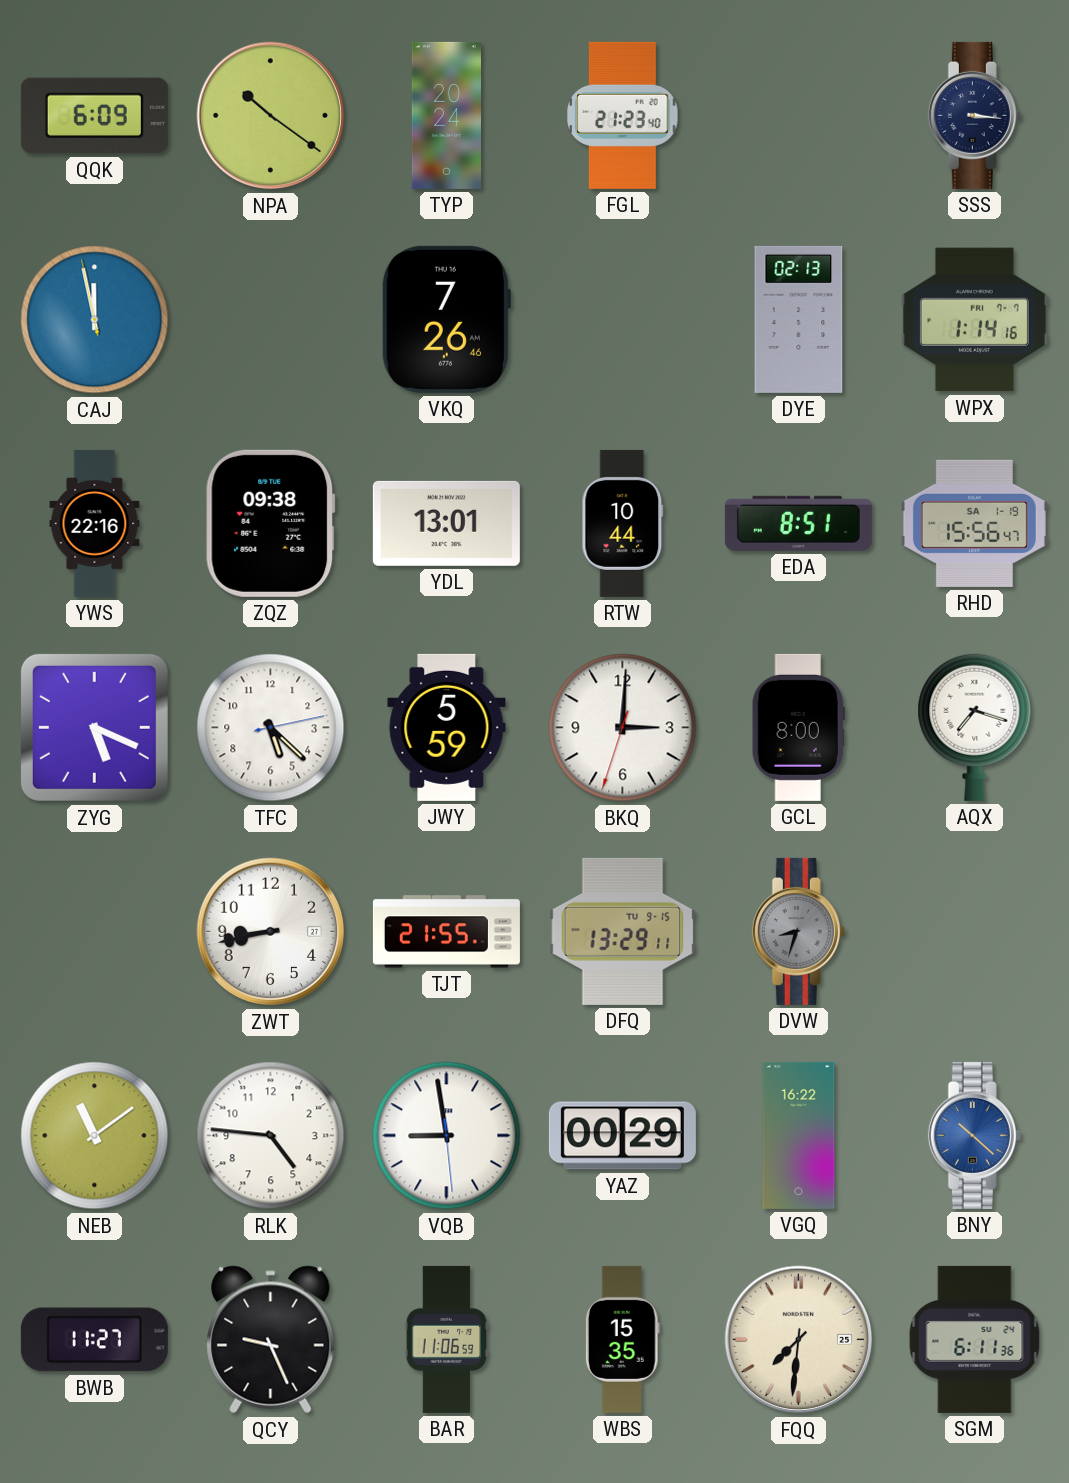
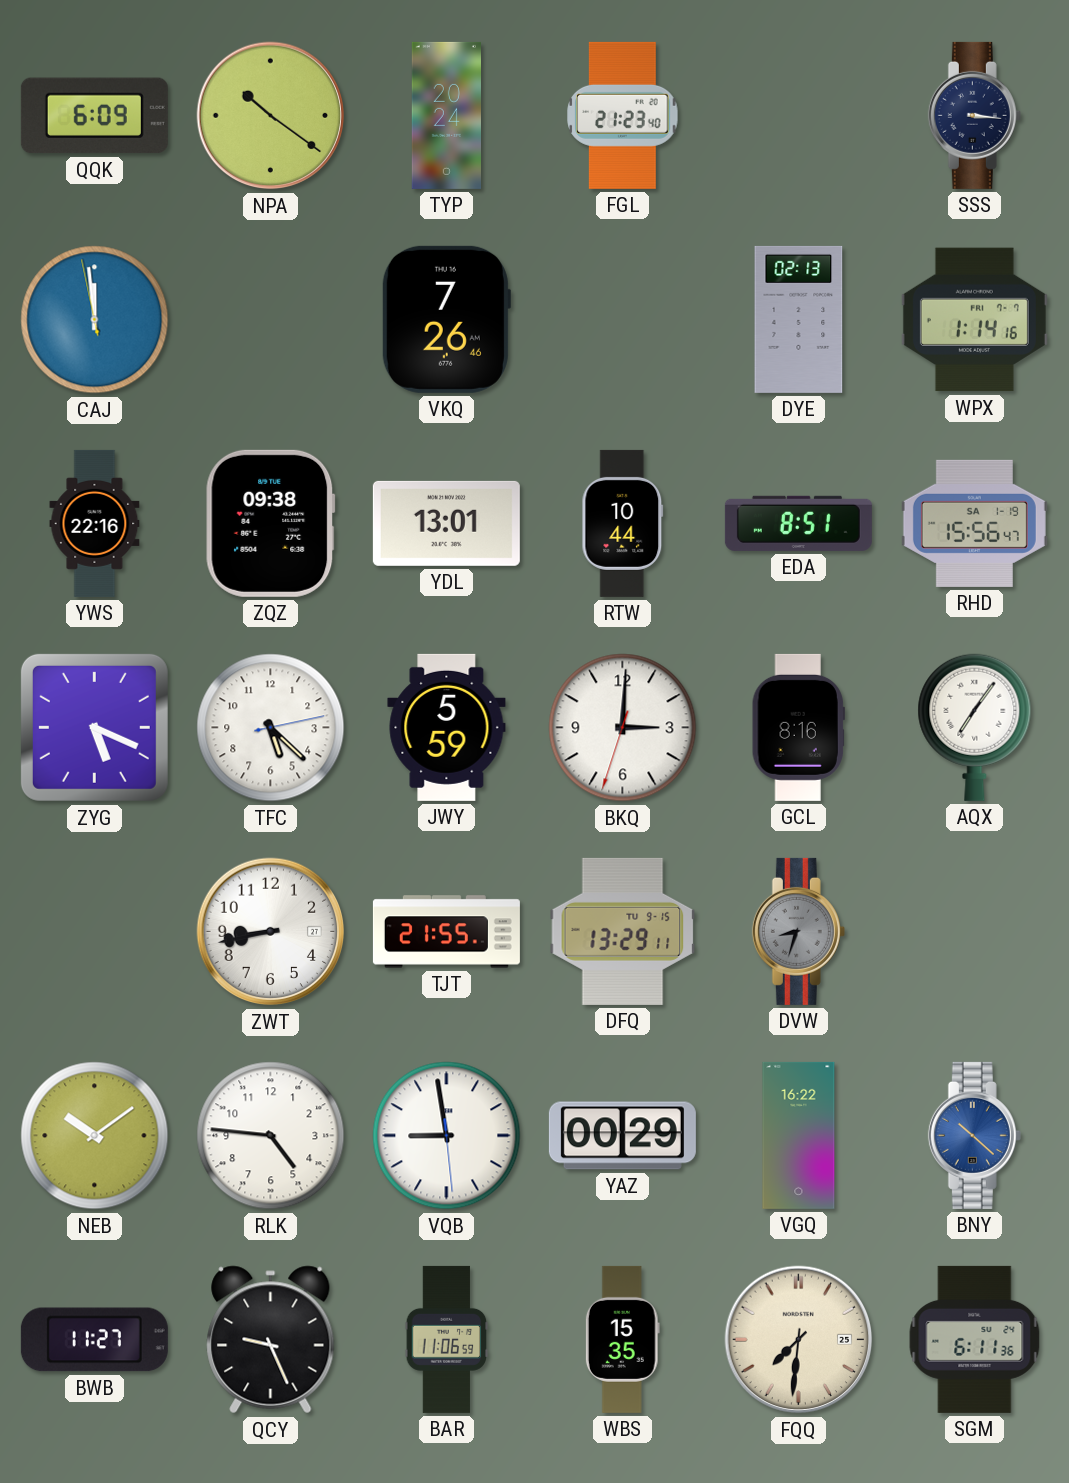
CAJ: 11:57 -> 11:58 (95, 320)
GCL: 8:00 -> 8:16 (798, 727)
AQX: 7:18 -> 7:06 (975, 727)
NEB: 11:09 -> 10:09 (95, 1136)
